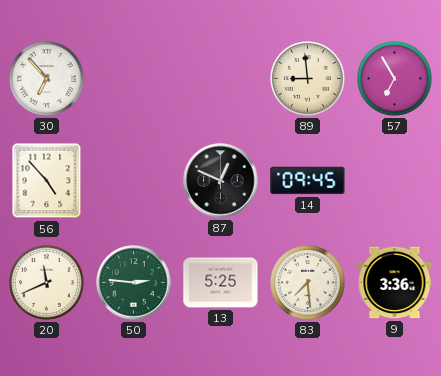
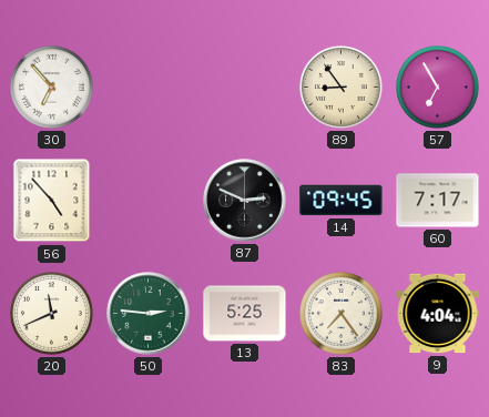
89: 8:59 -> 8:54 (342, 88)
87: 12:49 -> 2:49 (245, 201)
60: none -> 7:17 (438, 201)
83: 7:29 -> 7:24 (342, 314)
9: 3:36 -> 4:04 (438, 314)
